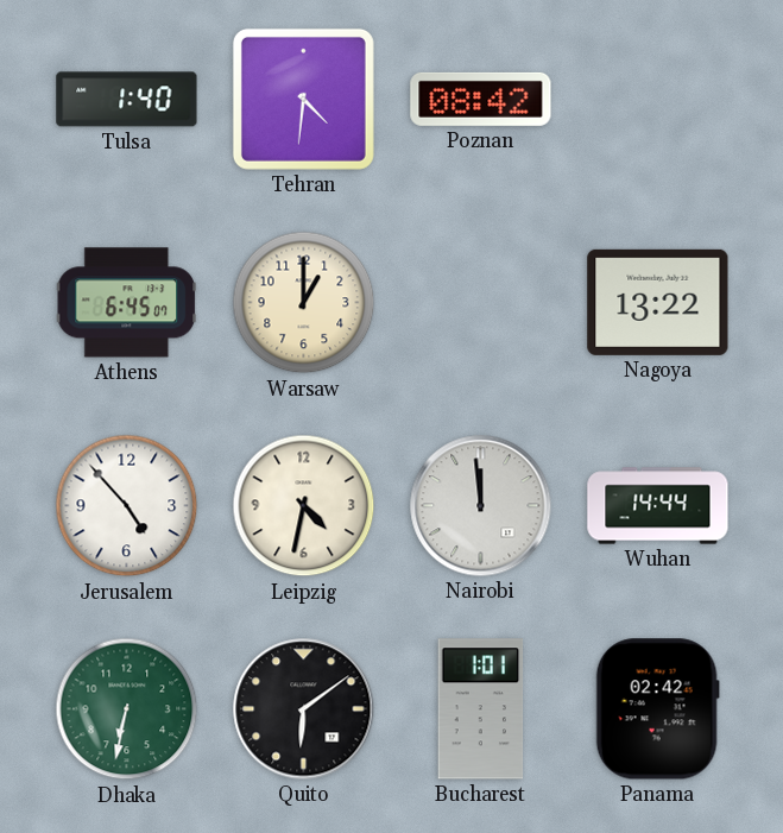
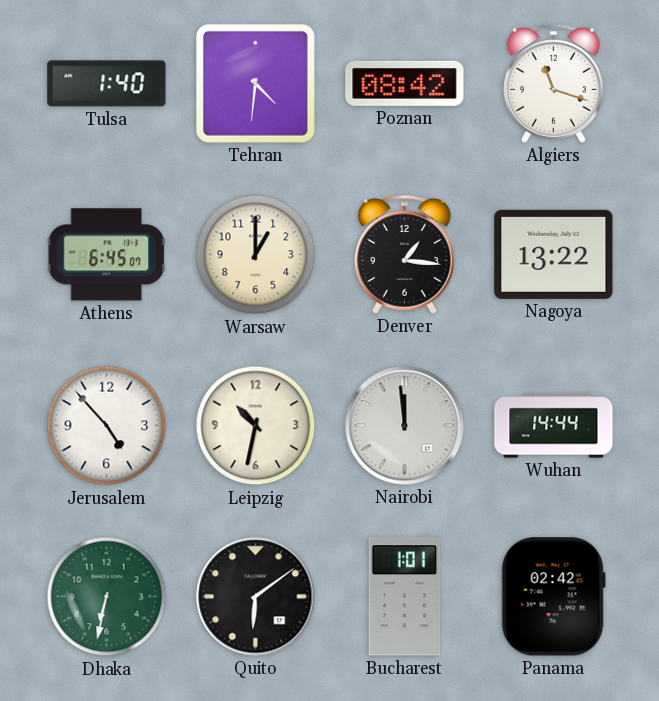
Algiers: none -> 11:18 (554, 84)
Denver: none -> 1:16 (405, 255)
Leipzig: 4:32 -> 10:32 (256, 426)
